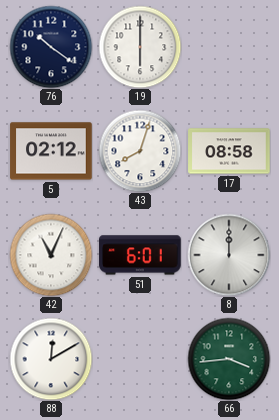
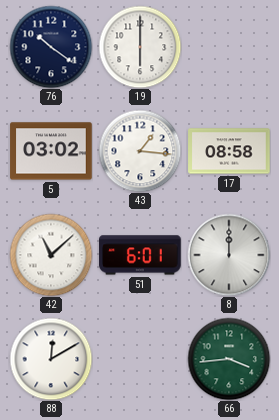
5: 02:12 -> 03:02 (51, 151)
43: 8:03 -> 1:16 (140, 151)
42: 11:04 -> 11:08 (51, 255)
